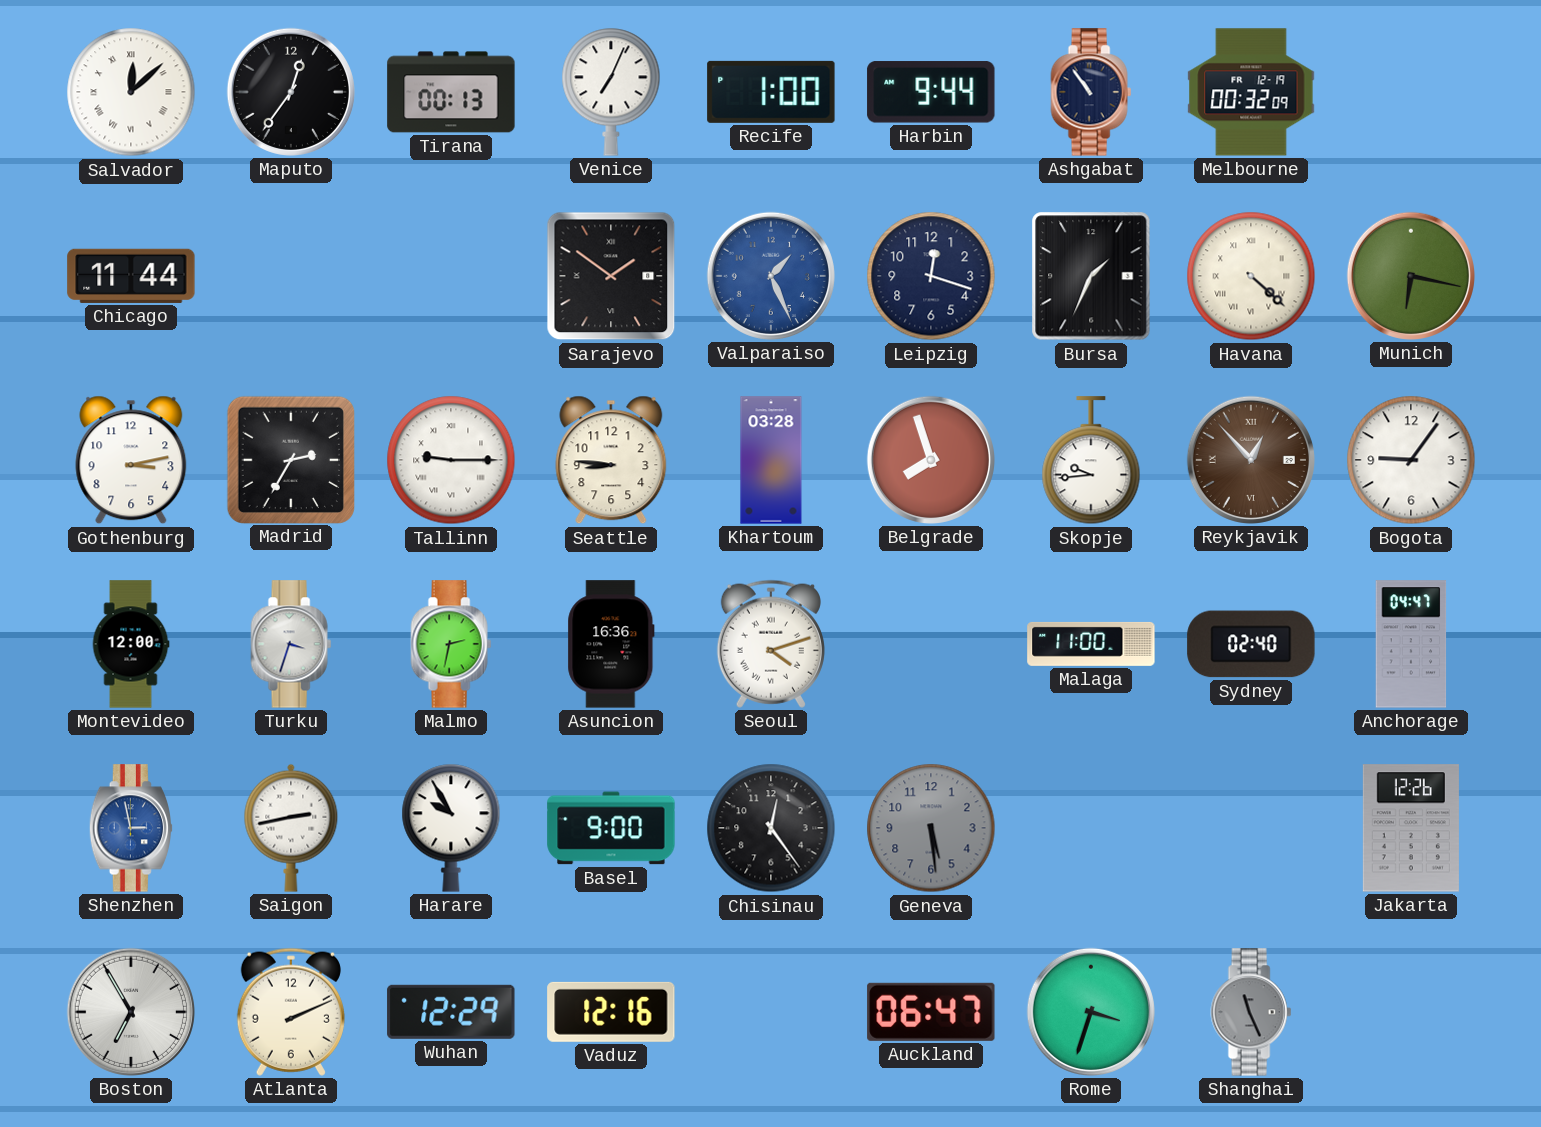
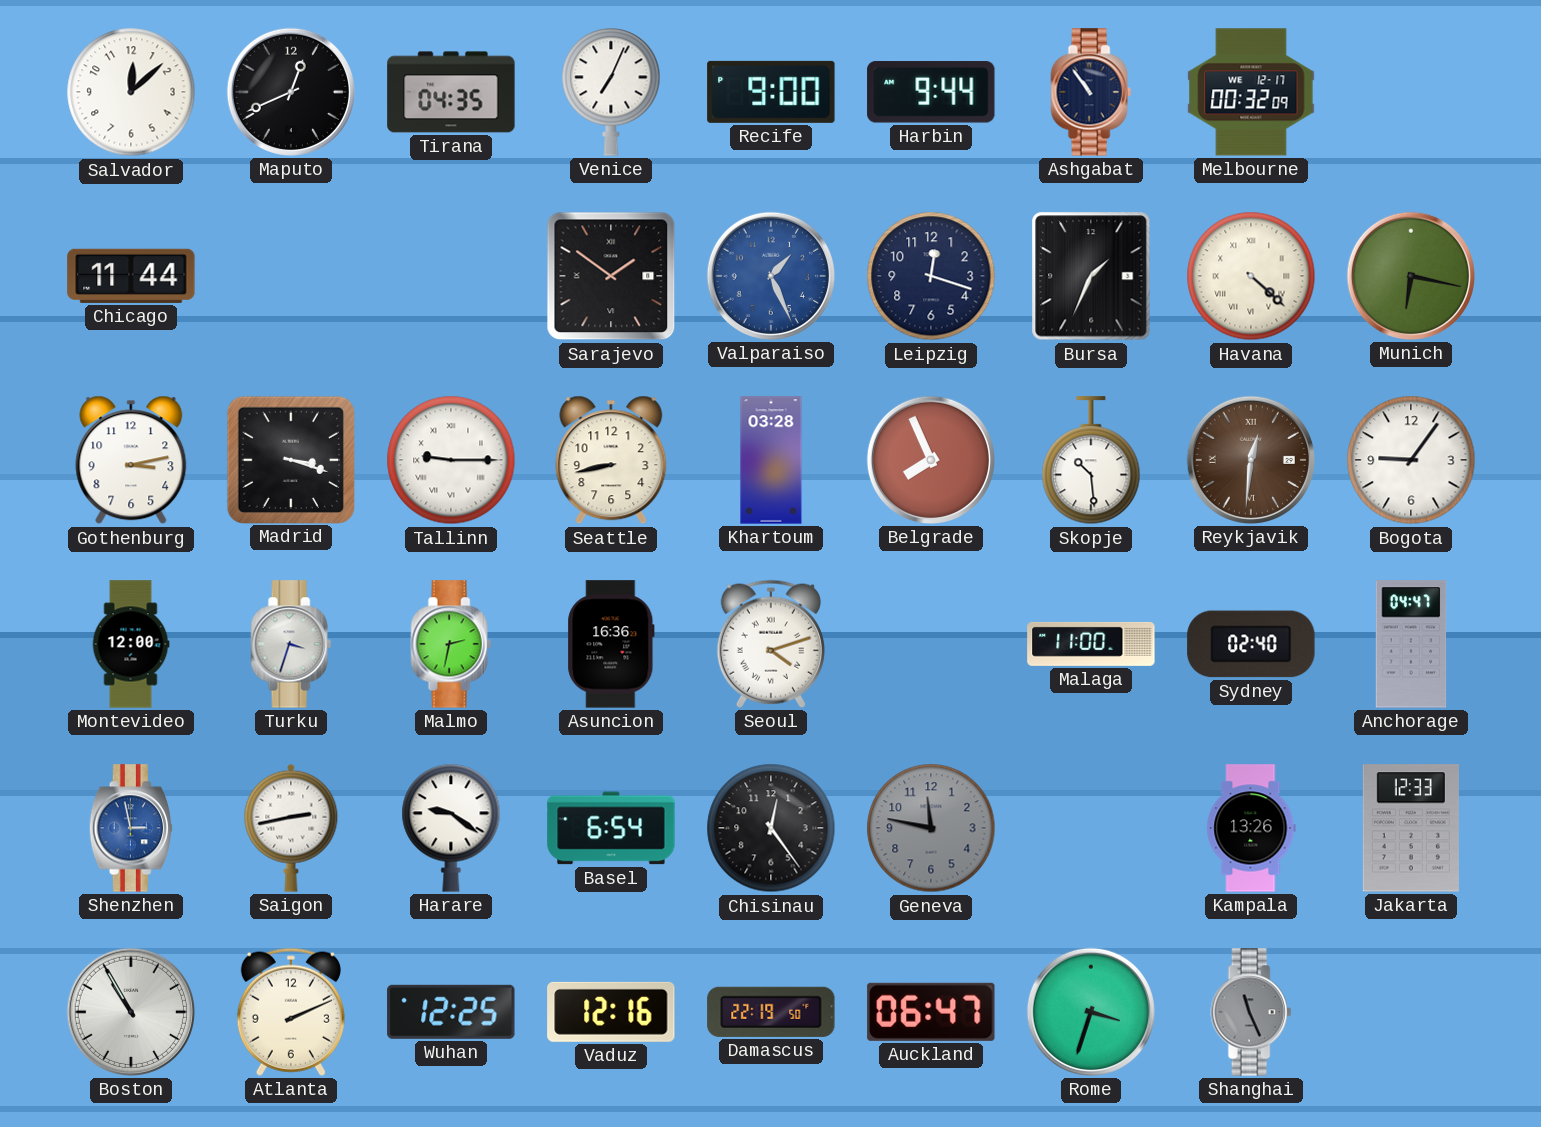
Salvador numerals: Roman -> Arabic (131, 92)
Maputo: 12:36 -> 12:41 (291, 92)
Tirana: 00:13 -> 04:35 (451, 92)
Recife: 1:00 -> 9:00 (771, 92)
Melbourne date: FR 12-19 -> WE 12-17 (1251, 92)
Madrid: 2:35 -> 3:18 (290, 459)
Seattle: 8:46 -> 8:43 (611, 460)
Belgrade: 7:57 -> 7:56 (931, 460)
Skopje: 9:44 -> 10:29 (1091, 461)
Reykjavik: 12:53 -> 12:31 (1251, 460)
Harare: 9:55 -> 9:21 (451, 828)
Basel: 9:00 -> 6:54 (611, 828)
Geneva: 5:29 -> 11:47 (931, 828)
Kampala: none -> 13:26 (1251, 828)
Jakarta: 12:26 -> 12:33 (1411, 828)
Boston: 6:55 -> 10:55 (131, 1012)
Wuhan: 12:29 -> 12:25 (451, 1012)
Damascus: none -> 22:19 (771, 1012)
